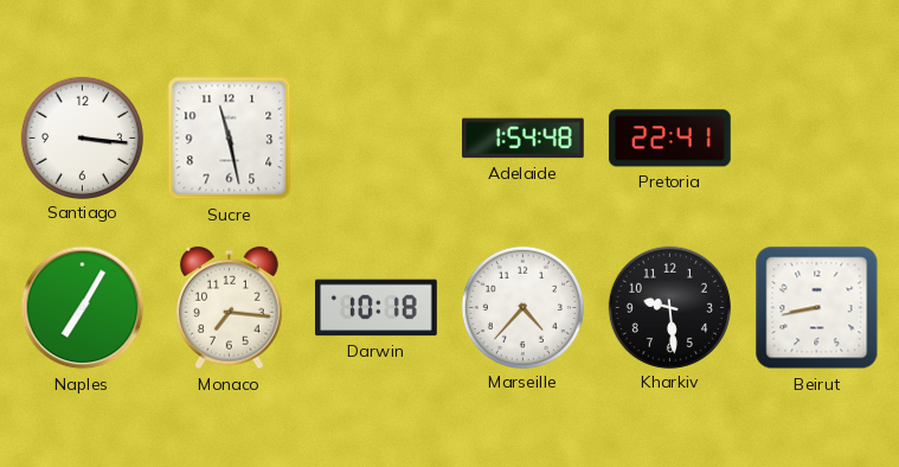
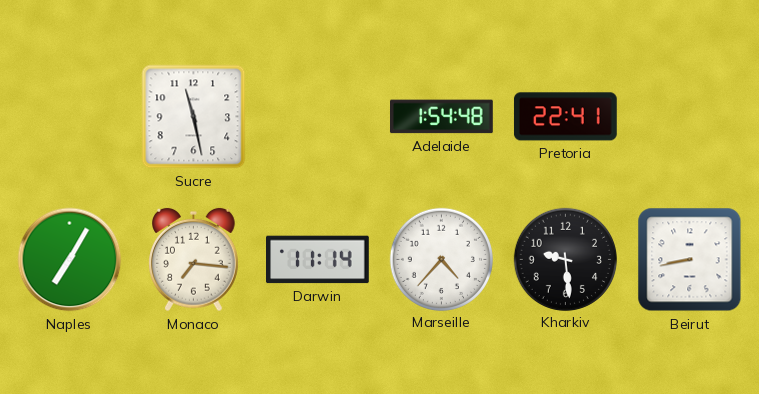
Santiago: 3:16 -> none (82, 137)
Darwin: 10:18 -> 11:14 (318, 260)
